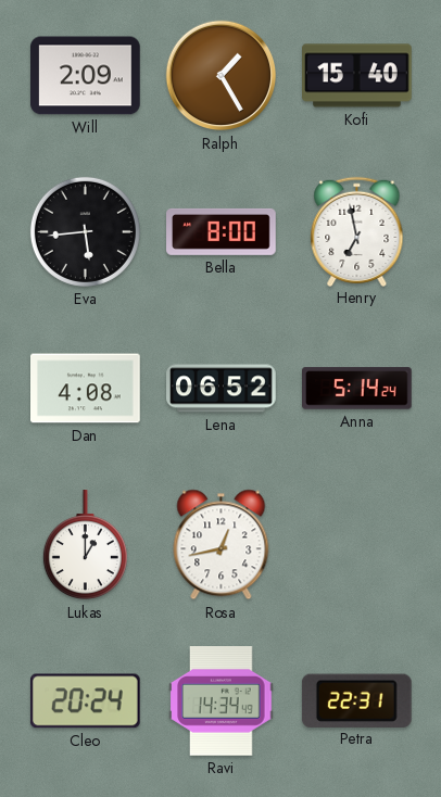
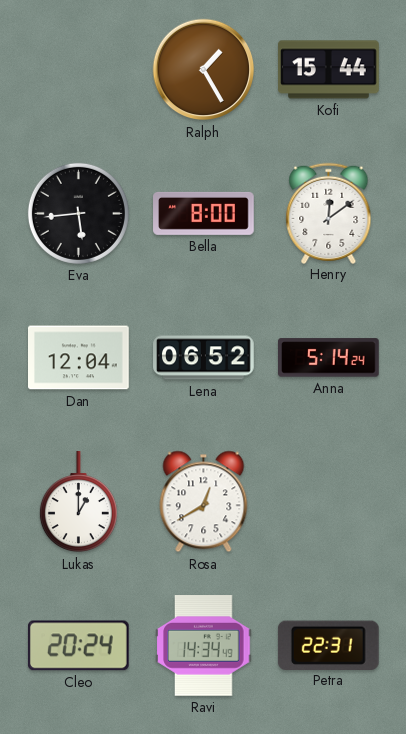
Will: 2:09 -> none (86, 76)
Kofi: 15:40 -> 15:44 (329, 70)
Henry: 6:58 -> 12:09 (329, 213)
Dan: 4:08 -> 12:04 (79, 358)
Rosa: 12:43 -> 12:40 (204, 502)
